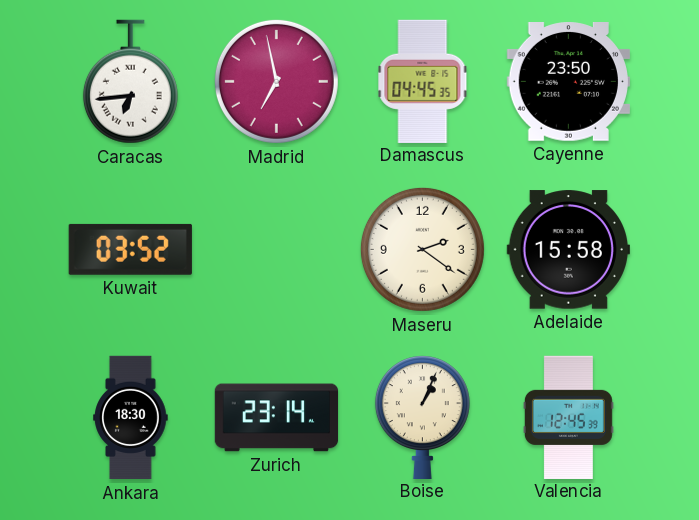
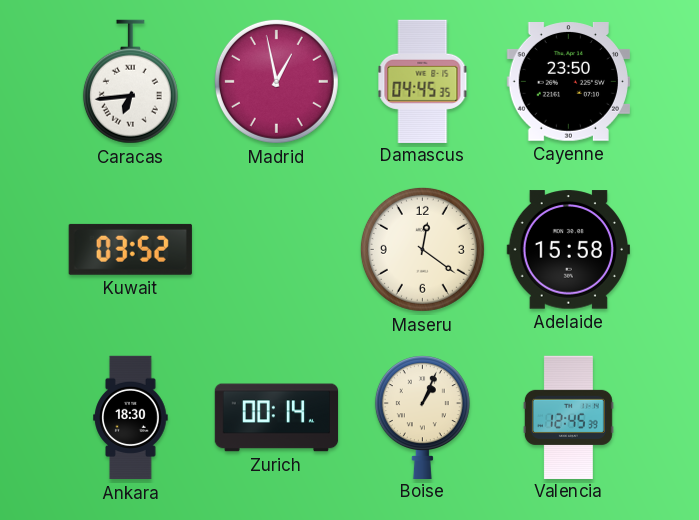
Madrid: 6:58 -> 12:58 (276, 81)
Maseru: 2:21 -> 12:21 (422, 249)
Zurich: 23:14 -> 00:14 (277, 418)
